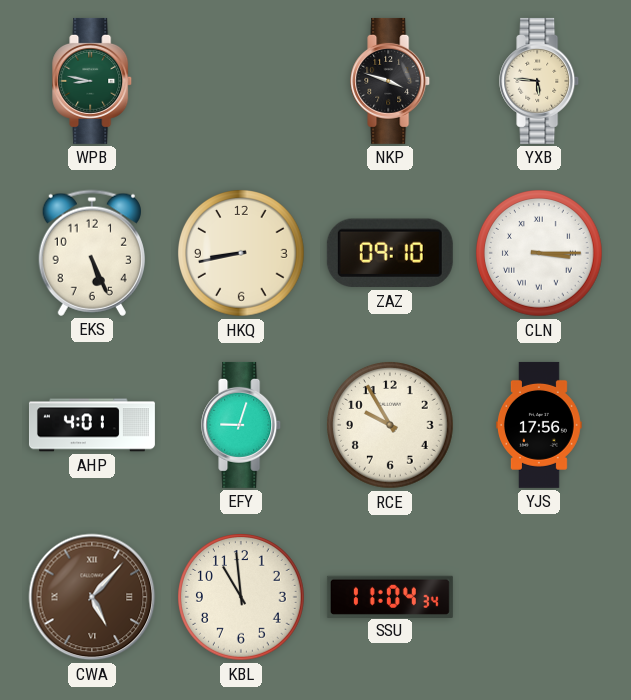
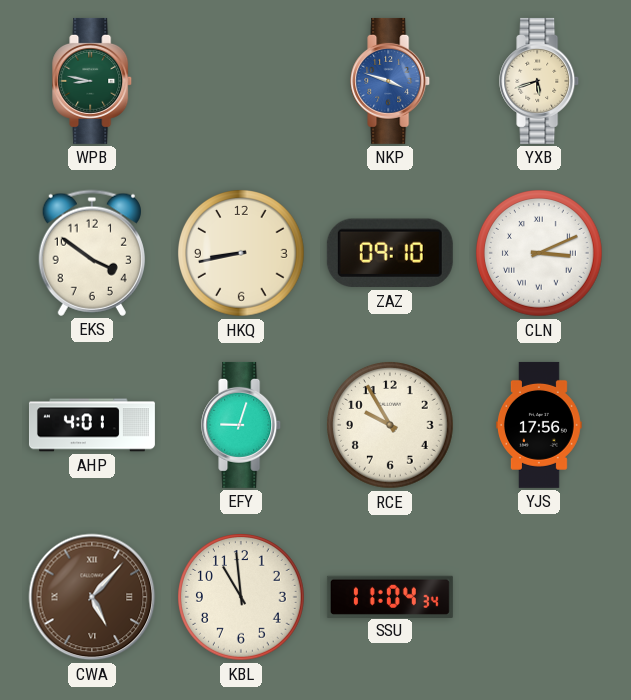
NKP dial: black -> blue (391, 81)
YXB: 5:46 -> 5:42 (540, 81)
EKS: 5:26 -> 3:51 (92, 253)
CLN: 3:15 -> 3:11 (540, 254)
